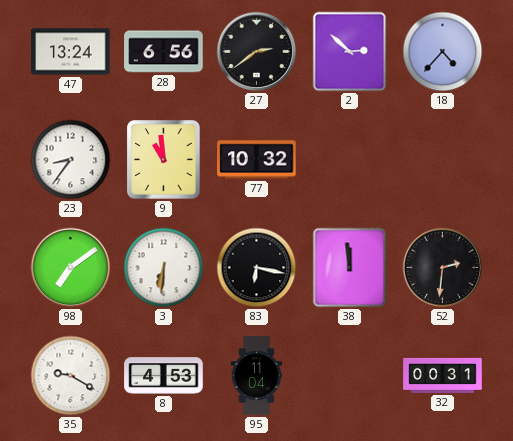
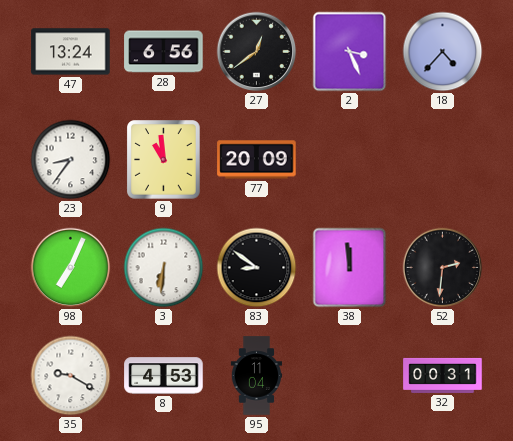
27: 2:39 -> 12:39 (257, 52)
2: 2:52 -> 3:26 (350, 52)
77: 10:32 -> 20:09 (257, 160)
98: 7:09 -> 7:04 (71, 268)
83: 6:17 -> 8:51 (257, 268)
